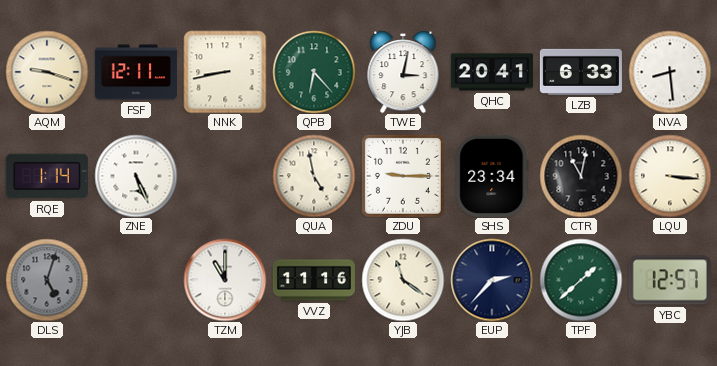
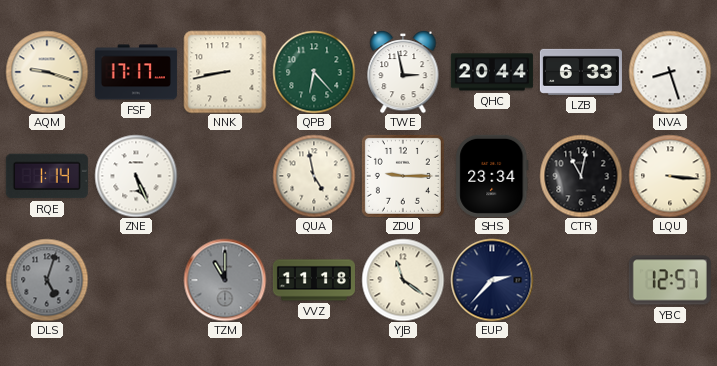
FSF: 12:11 -> 17:17 (136, 72)
TWE: 3:02 -> 2:58 (403, 72)
QHC: 20:41 -> 20:44 (492, 72)
NVA: 8:29 -> 8:27 (670, 72)
TZM dial: white -> grey (225, 280)
VVZ: 11:16 -> 11:18 (314, 280)
TPF: 1:38 -> none (581, 280)
